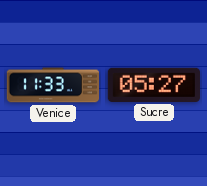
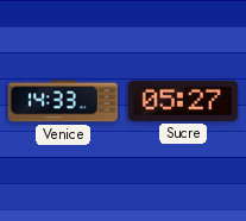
Venice: 11:33 -> 14:33 (62, 101)
